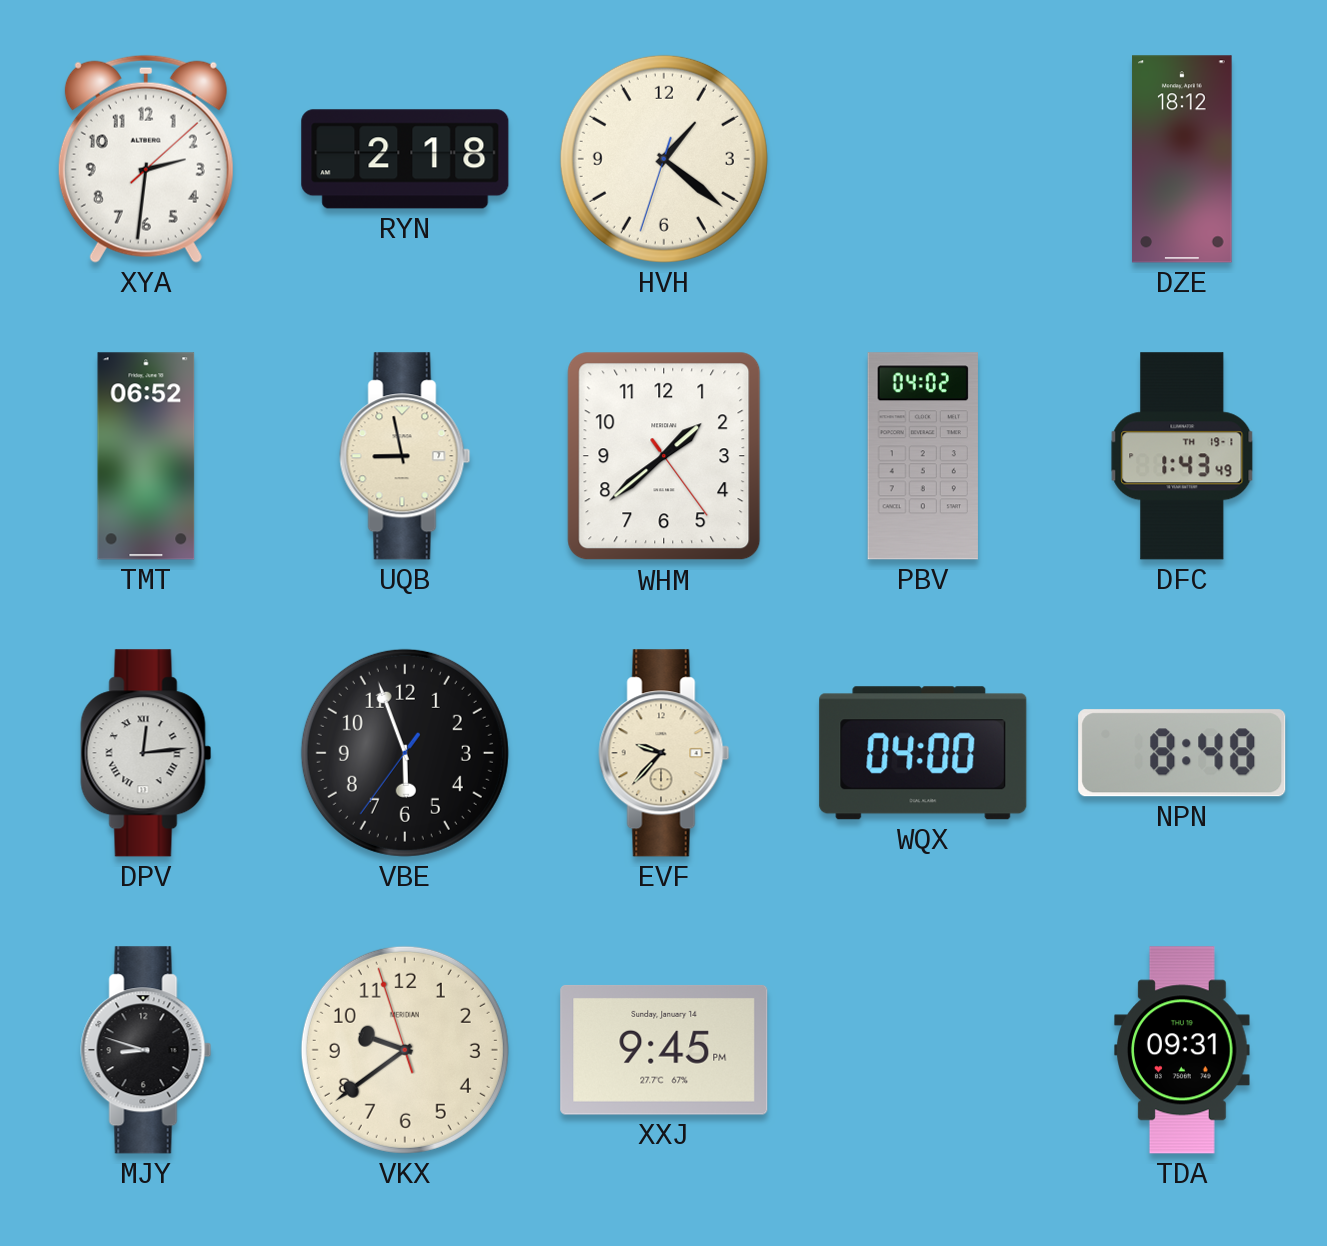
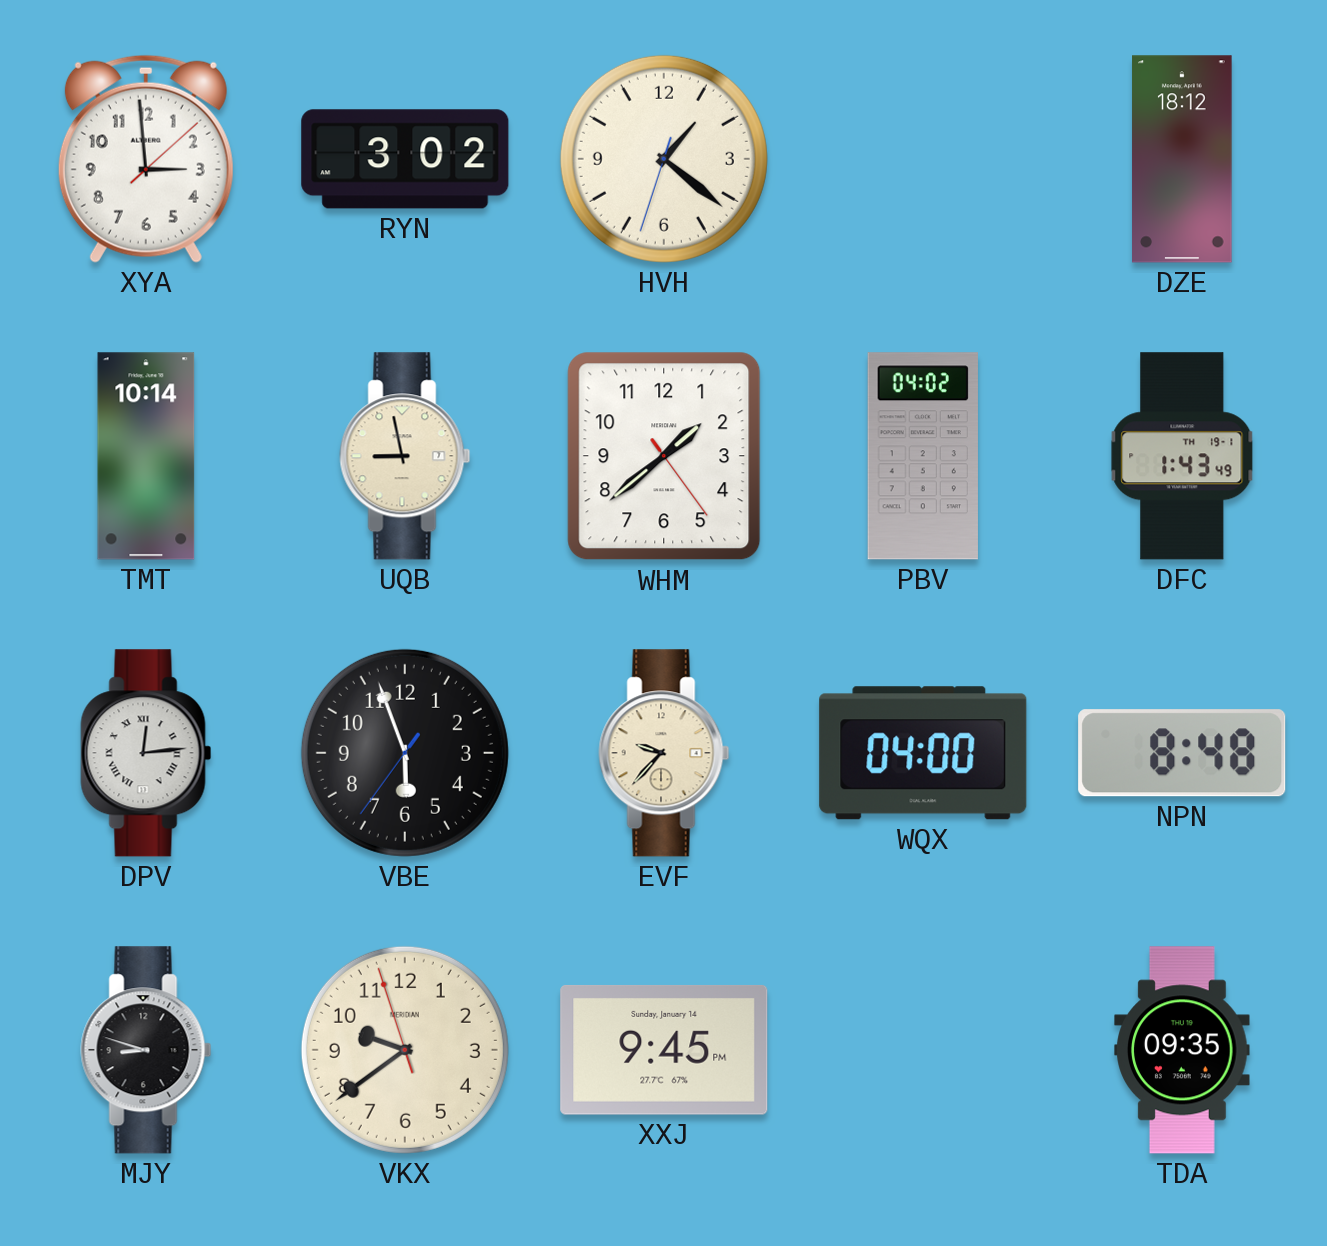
XYA: 2:31 -> 2:59 (146, 159)
RYN: 2:18 -> 3:02 (405, 159)
TMT: 06:52 -> 10:14 (146, 456)
TDA: 09:31 -> 09:35 (1182, 1050)
